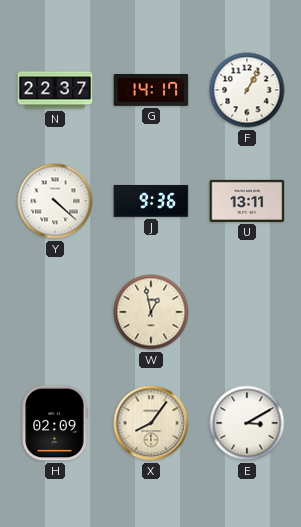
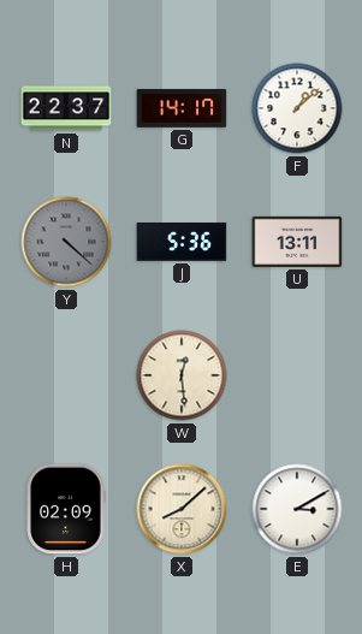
F: 1:05 -> 1:08 (297, 108)
Y dial: white -> grey (66, 242)
J: 9:36 -> 5:36 (182, 242)
W: 12:58 -> 12:29 (182, 375)
X: 8:06 -> 8:08 (182, 509)
